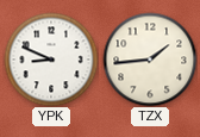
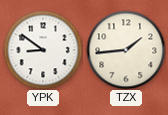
YPK: 8:49 -> 8:51 (43, 50)
